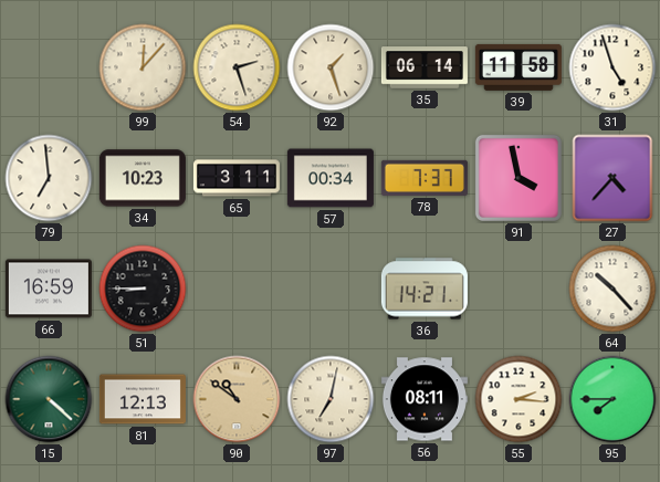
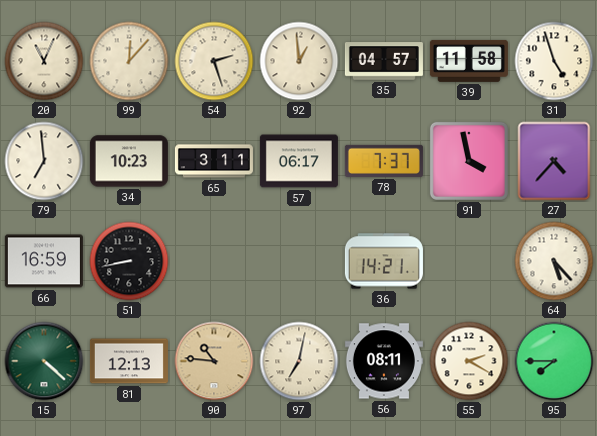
20: none -> 11:04 (44, 61)
92: 1:27 -> 12:59 (299, 61)
35: 06:14 -> 04:57 (384, 61)
57: 00:34 -> 06:17 (299, 161)
51: 8:45 -> 8:43 (129, 261)
64: 10:23 -> 5:23 (554, 261)
90: 10:51 -> 10:46 (214, 361)
55: 2:16 -> 2:20 (469, 361)
